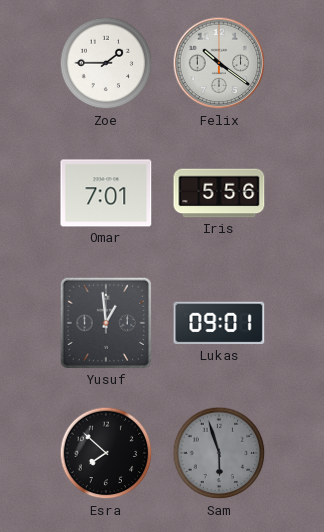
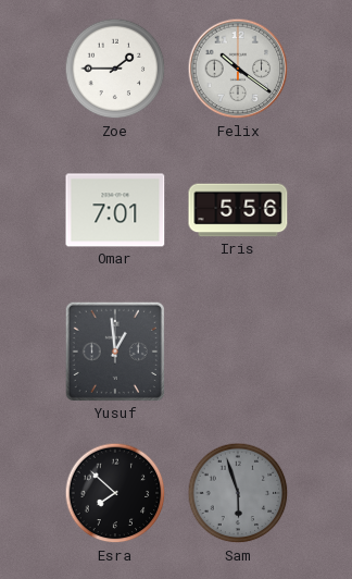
Lukas: 09:01 -> none (219, 323)
